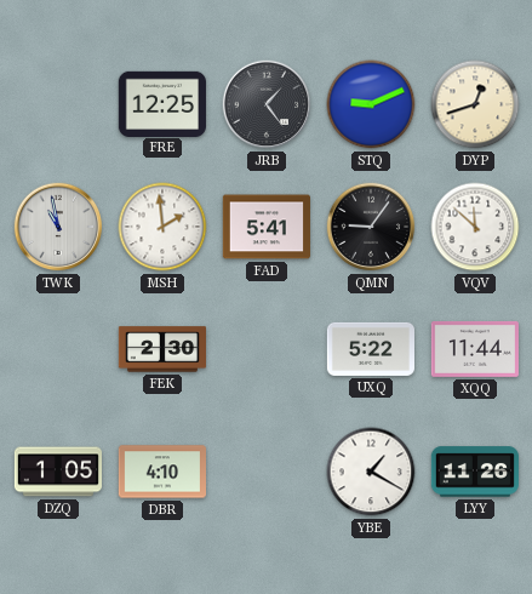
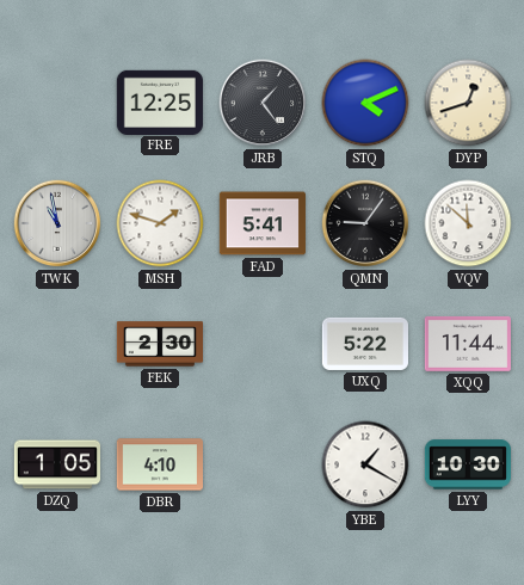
STQ: 9:11 -> 4:11 (365, 103)
MSH: 1:59 -> 1:48 (160, 223)
LYY: 11:26 -> 10:30 (468, 464)
